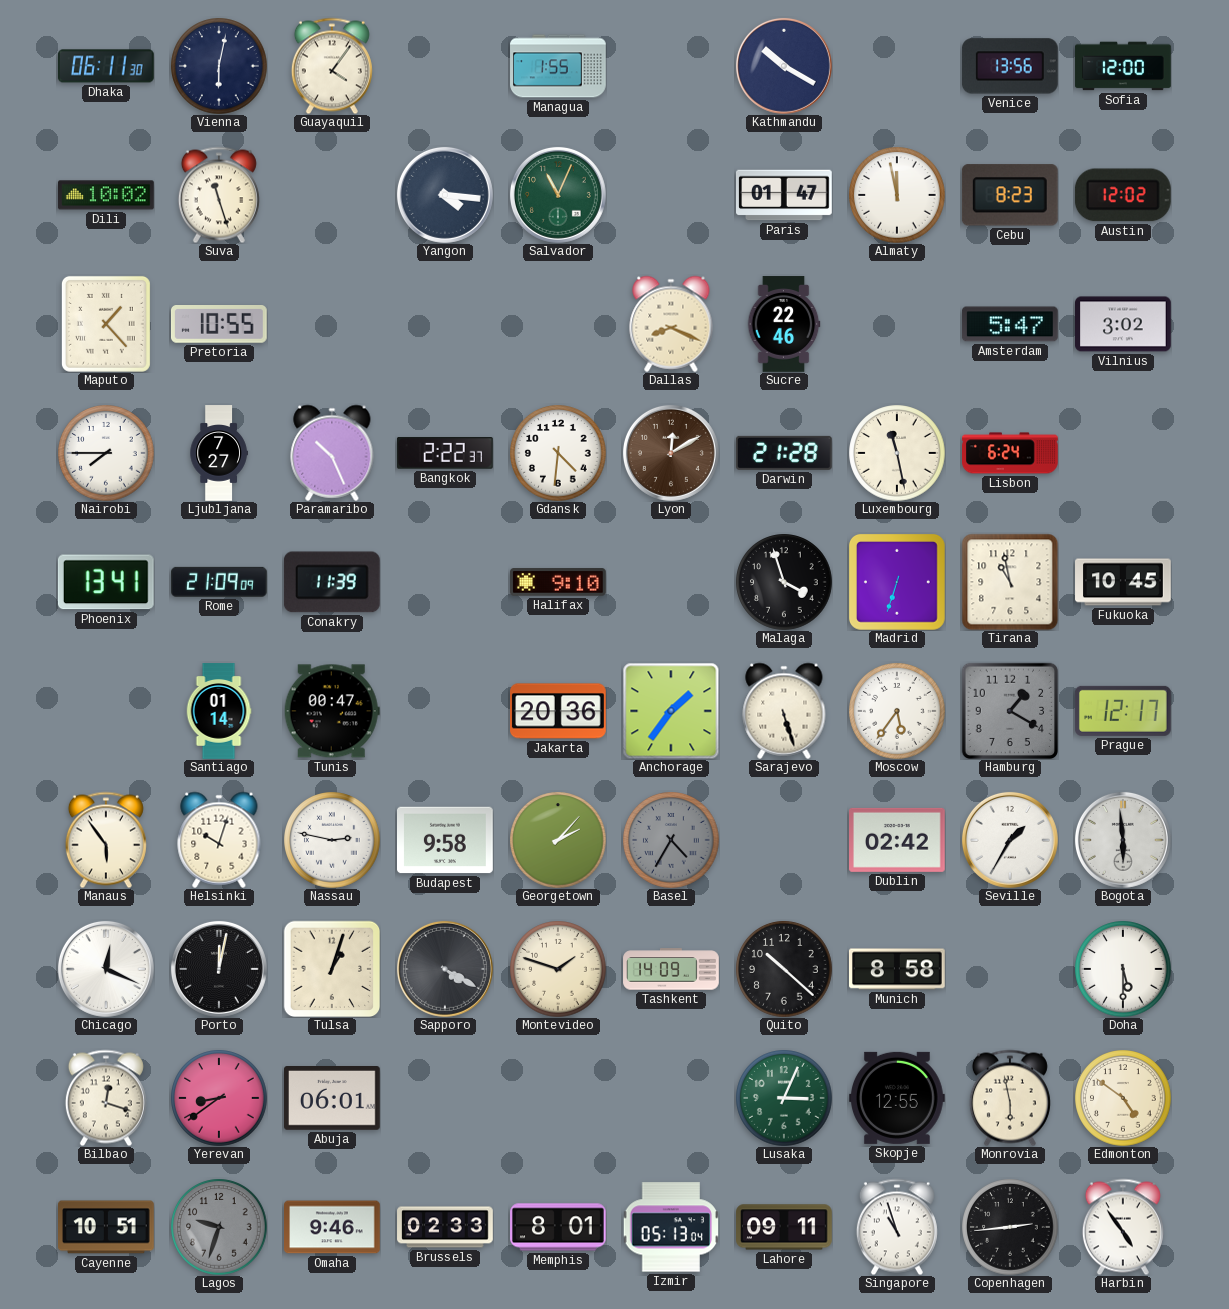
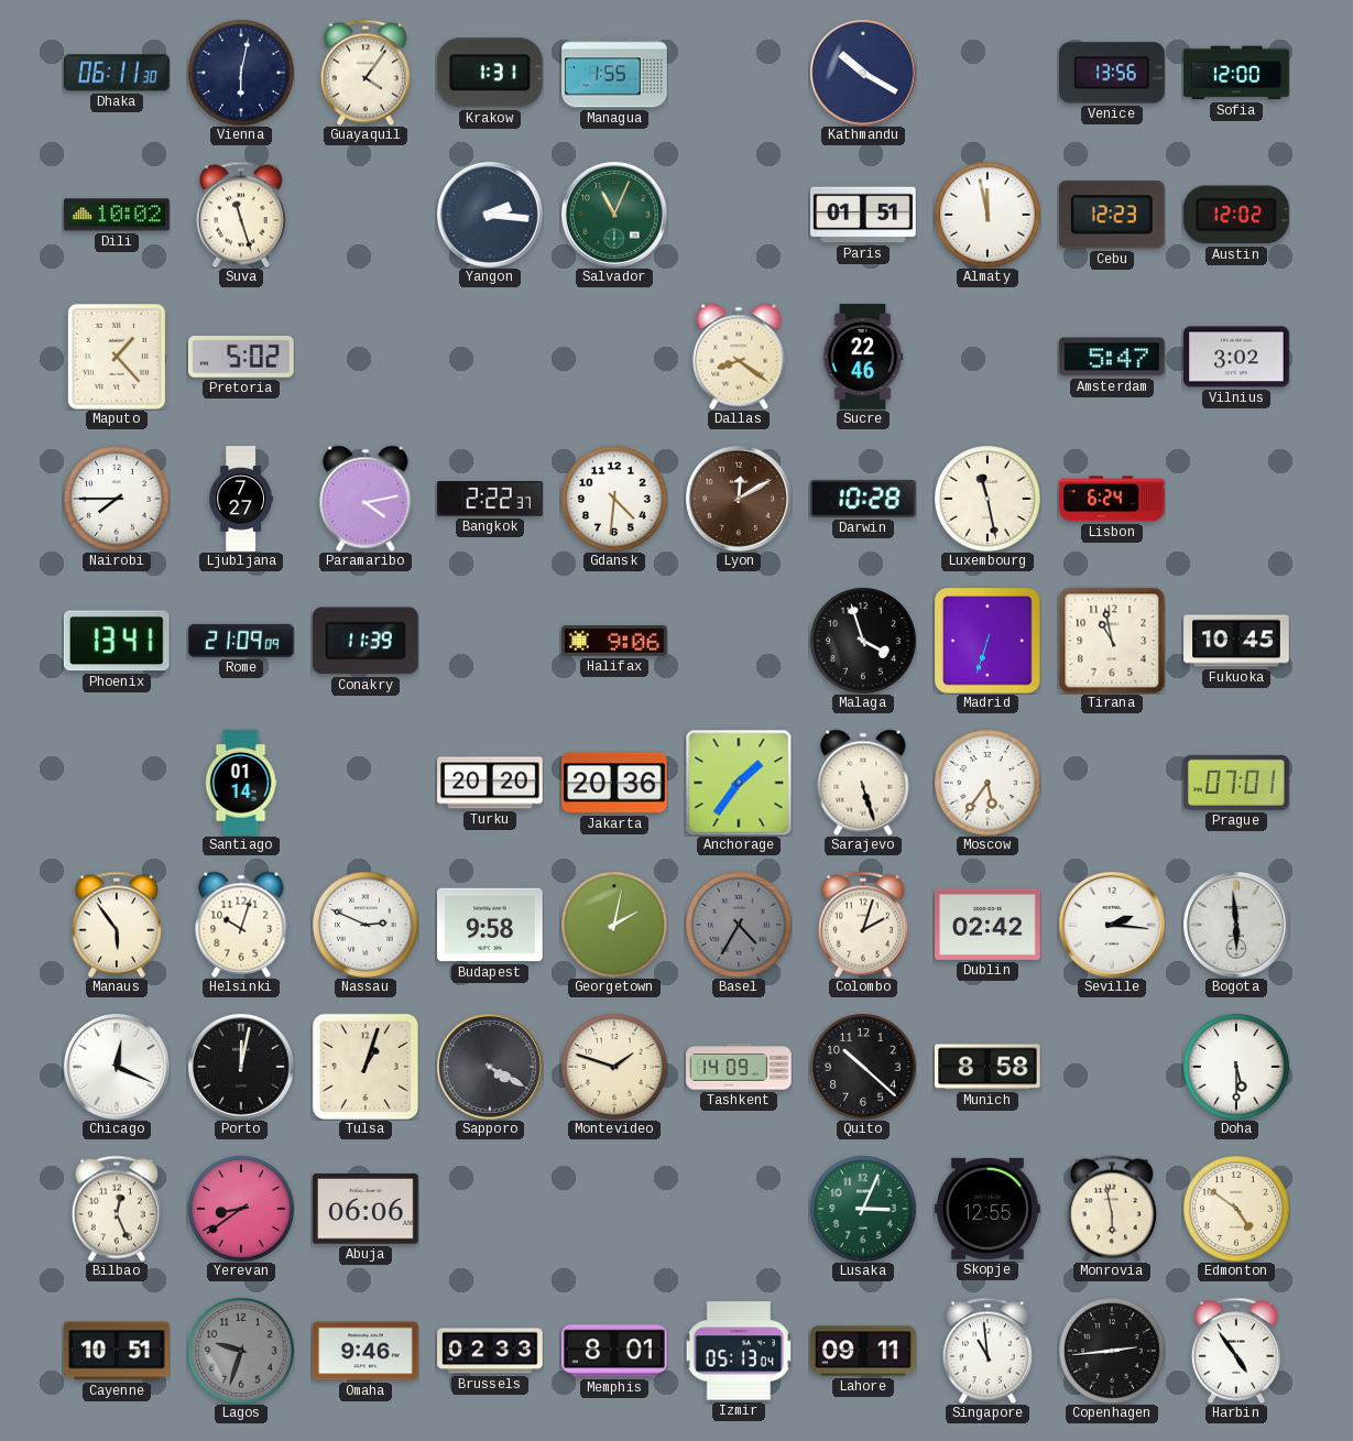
Krakow: none -> 1:31 (490, 73)
Yangon: 4:16 -> 2:16 (490, 215)
Paris: 01:47 -> 01:51 (864, 215)
Cebu: 8:23 -> 12:23 (1112, 215)
Pretoria: 10:55 -> 5:02 (242, 358)
Dallas: 8:19 -> 8:21 (739, 357)
Paramaribo: 10:26 -> 4:13 (365, 499)
Darwin: 21:28 -> 10:28 (863, 499)
Halifax: 9:10 -> 9:06 (615, 641)
Tunis: 00:47 -> none (332, 711)
Turku: none -> 20:20 (490, 783)
Hamburg: 1:20 -> none (1009, 710)
Prague: 12:17 -> 07:01 (1236, 783)
Nassau: 2:47 -> 2:49 (365, 925)
Georgetown: 2:07 -> 2:02 (614, 925)
Colombo: none -> 2:03 (863, 925)
Seville: 1:35 -> 2:16 (1112, 925)
Bilbao: 12:18 -> 12:26 (117, 1209)
Abuja: 06:01 -> 06:06 (367, 1210)
Singapore: 10:57 -> 10:59 (988, 1351)
